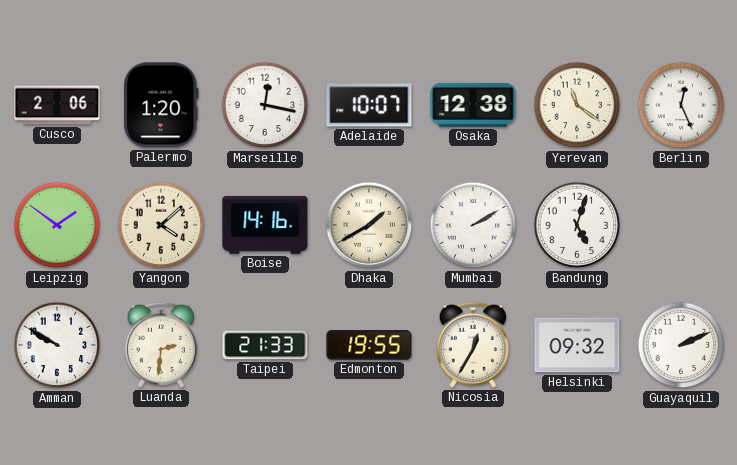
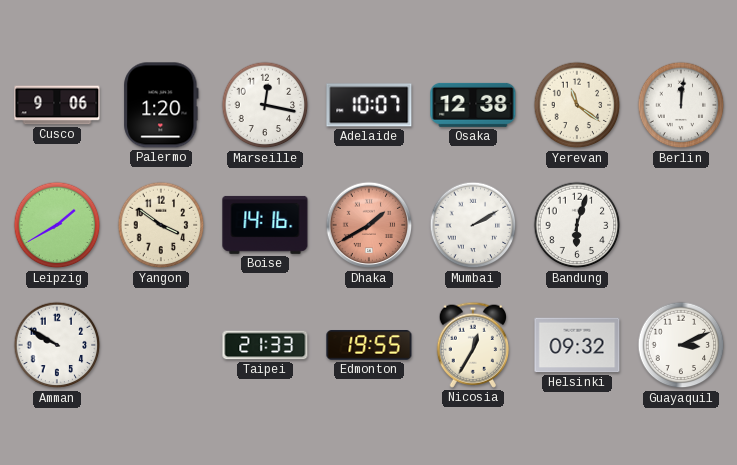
Cusco: 2:06 -> 9:06 (57, 105)
Berlin: 12:26 -> 12:01 (681, 105)
Leipzig: 1:51 -> 1:40 (57, 225)
Yangon: 4:08 -> 3:51 (161, 225)
Dhaka dial: cream -> salmon (369, 225)
Bandung: 5:03 -> 6:03 (577, 225)
Luanda: 2:31 -> none (161, 345)
Guayaquil: 2:11 -> 3:11 (681, 345)
